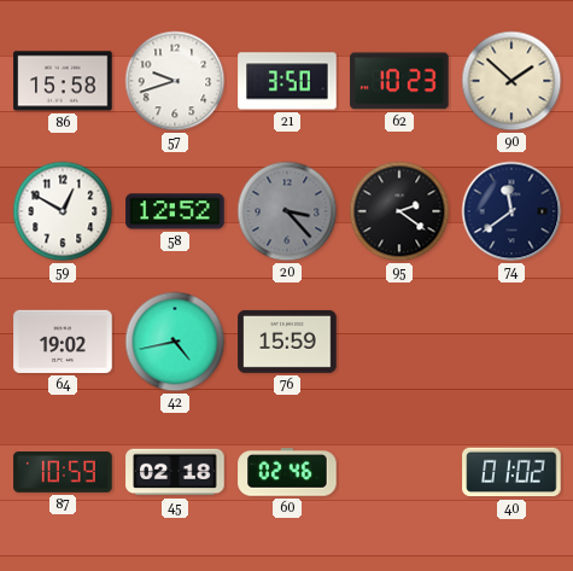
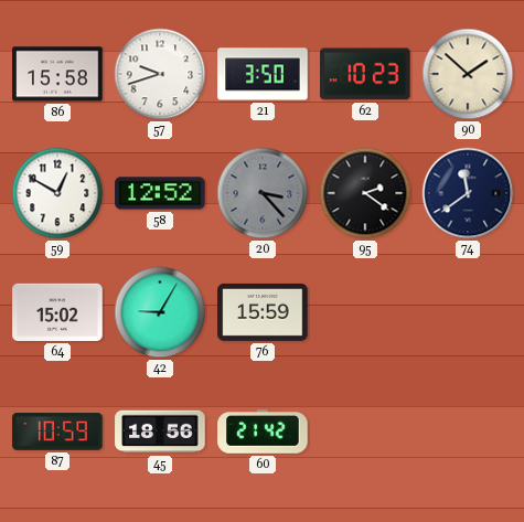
64: 19:02 -> 15:02 (57, 312)
42: 4:43 -> 9:05 (160, 312)
45: 02:18 -> 18:56 (160, 432)
60: 02:46 -> 21:42 (263, 432)
40: 01:02 -> none (511, 472)
